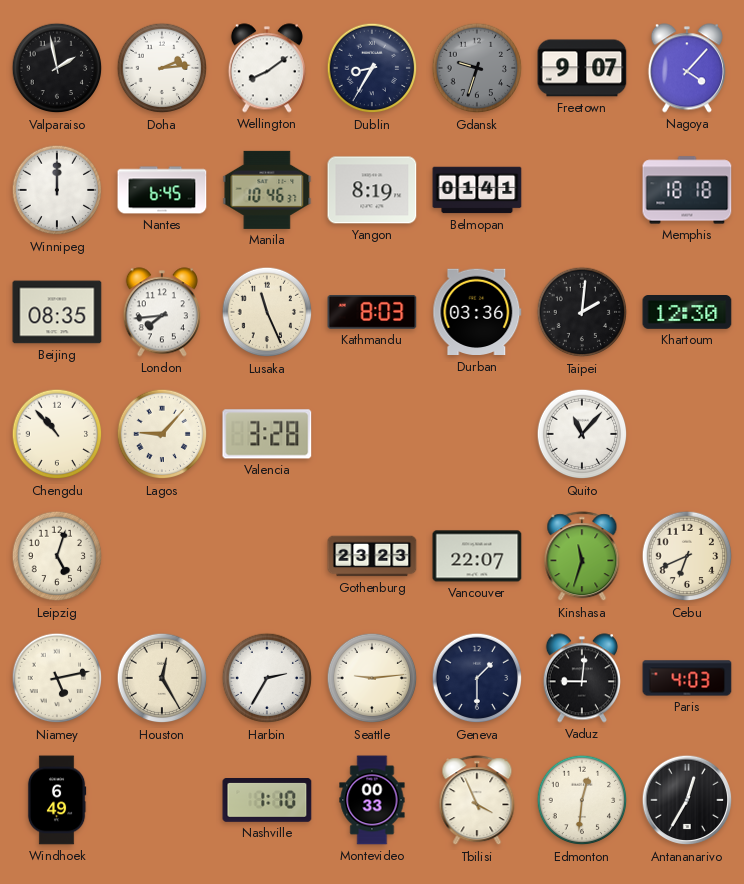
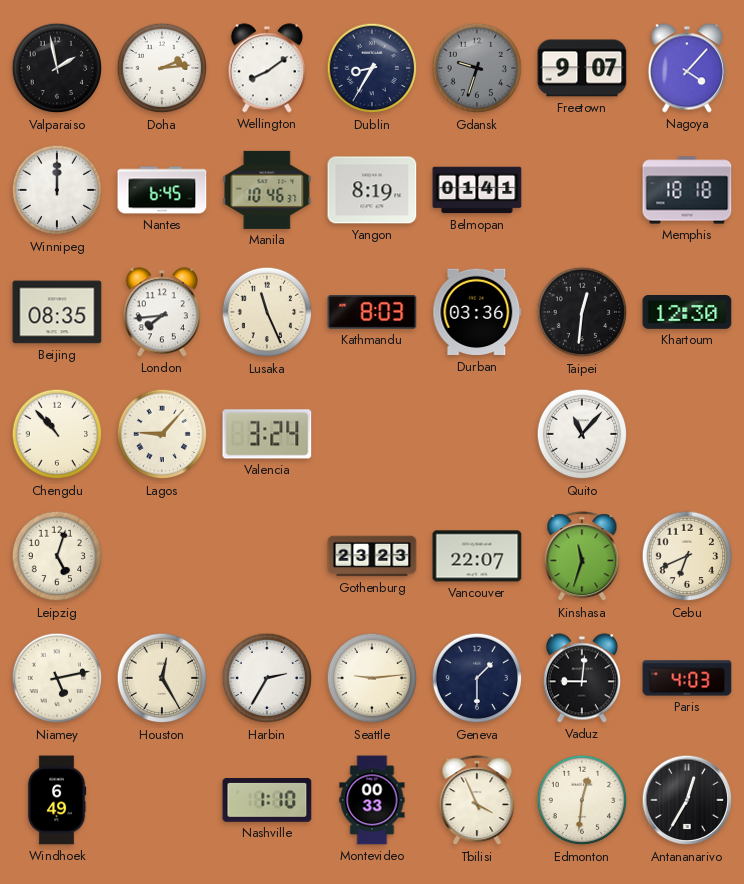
Taipei: 2:01 -> 12:31 (582, 312)
Valencia: 3:28 -> 3:24 (267, 434)
